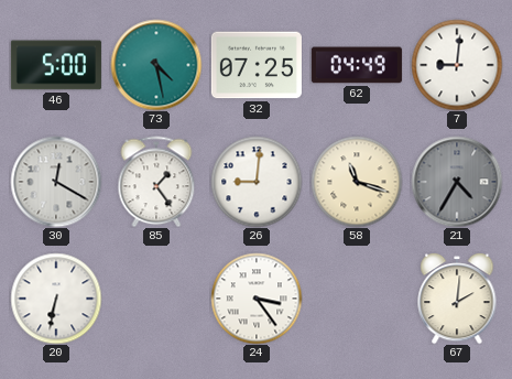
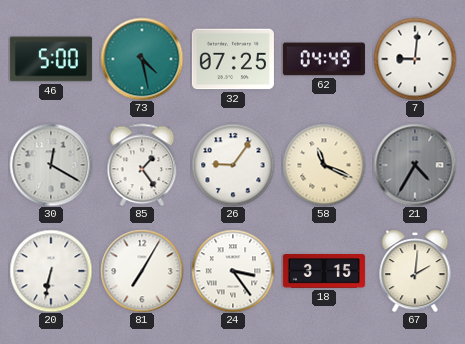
26: 9:01 -> 9:06 (233, 165)
58: 11:18 -> 11:19 (324, 165)
81: none -> 7:05 (142, 271)
18: none -> 3:15 (324, 271)
